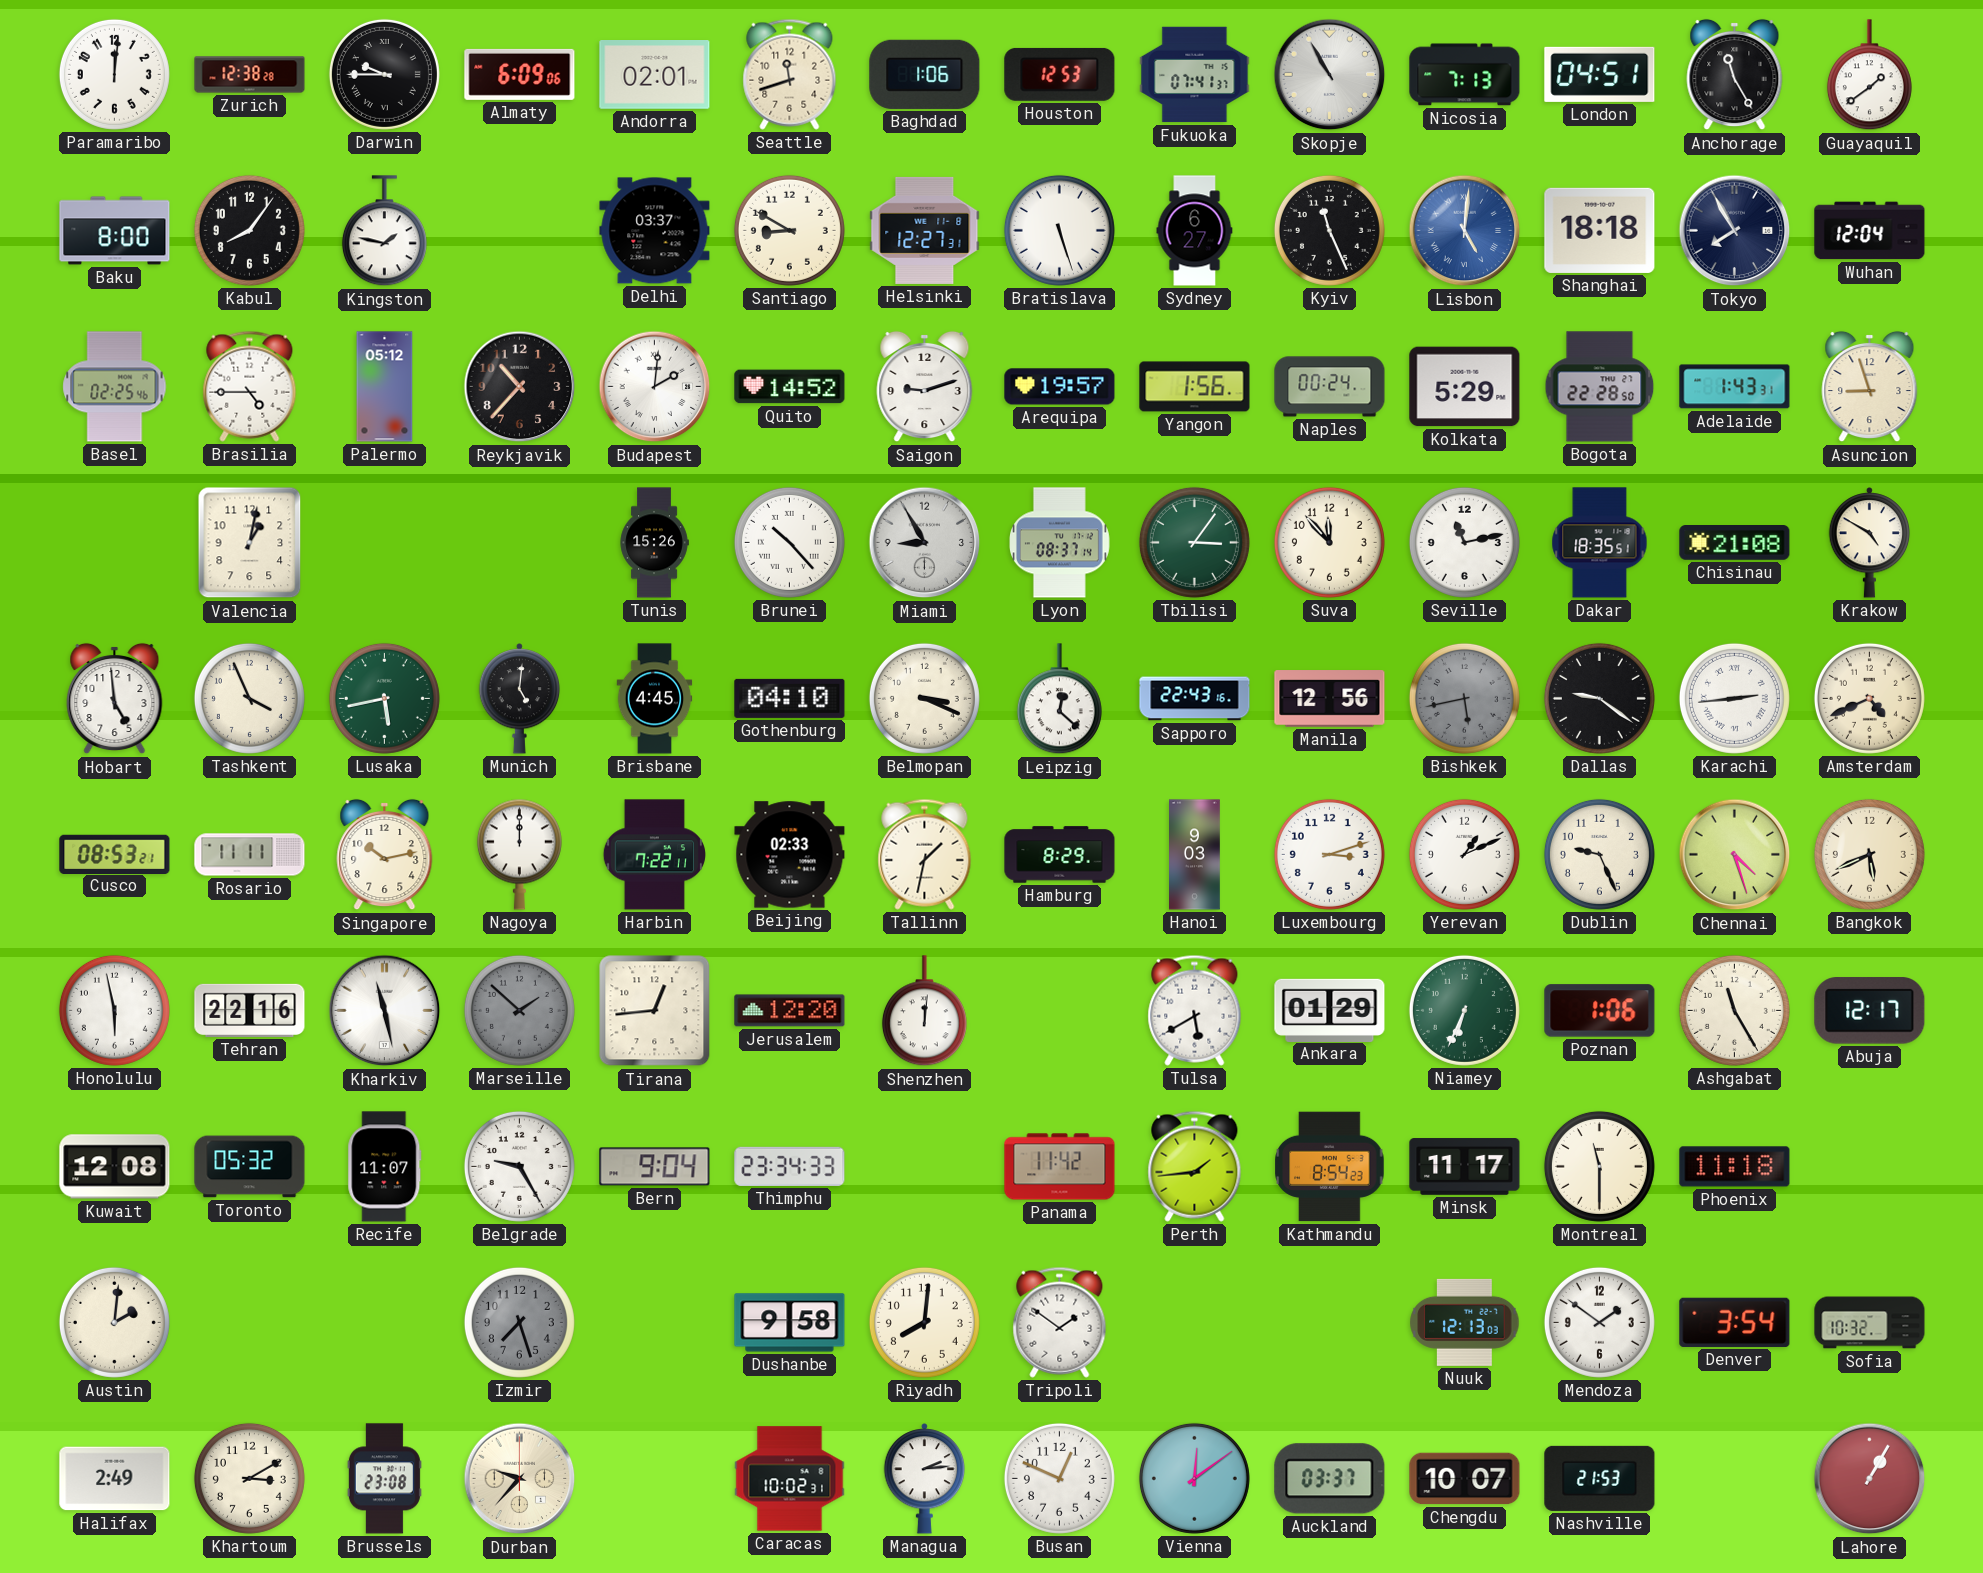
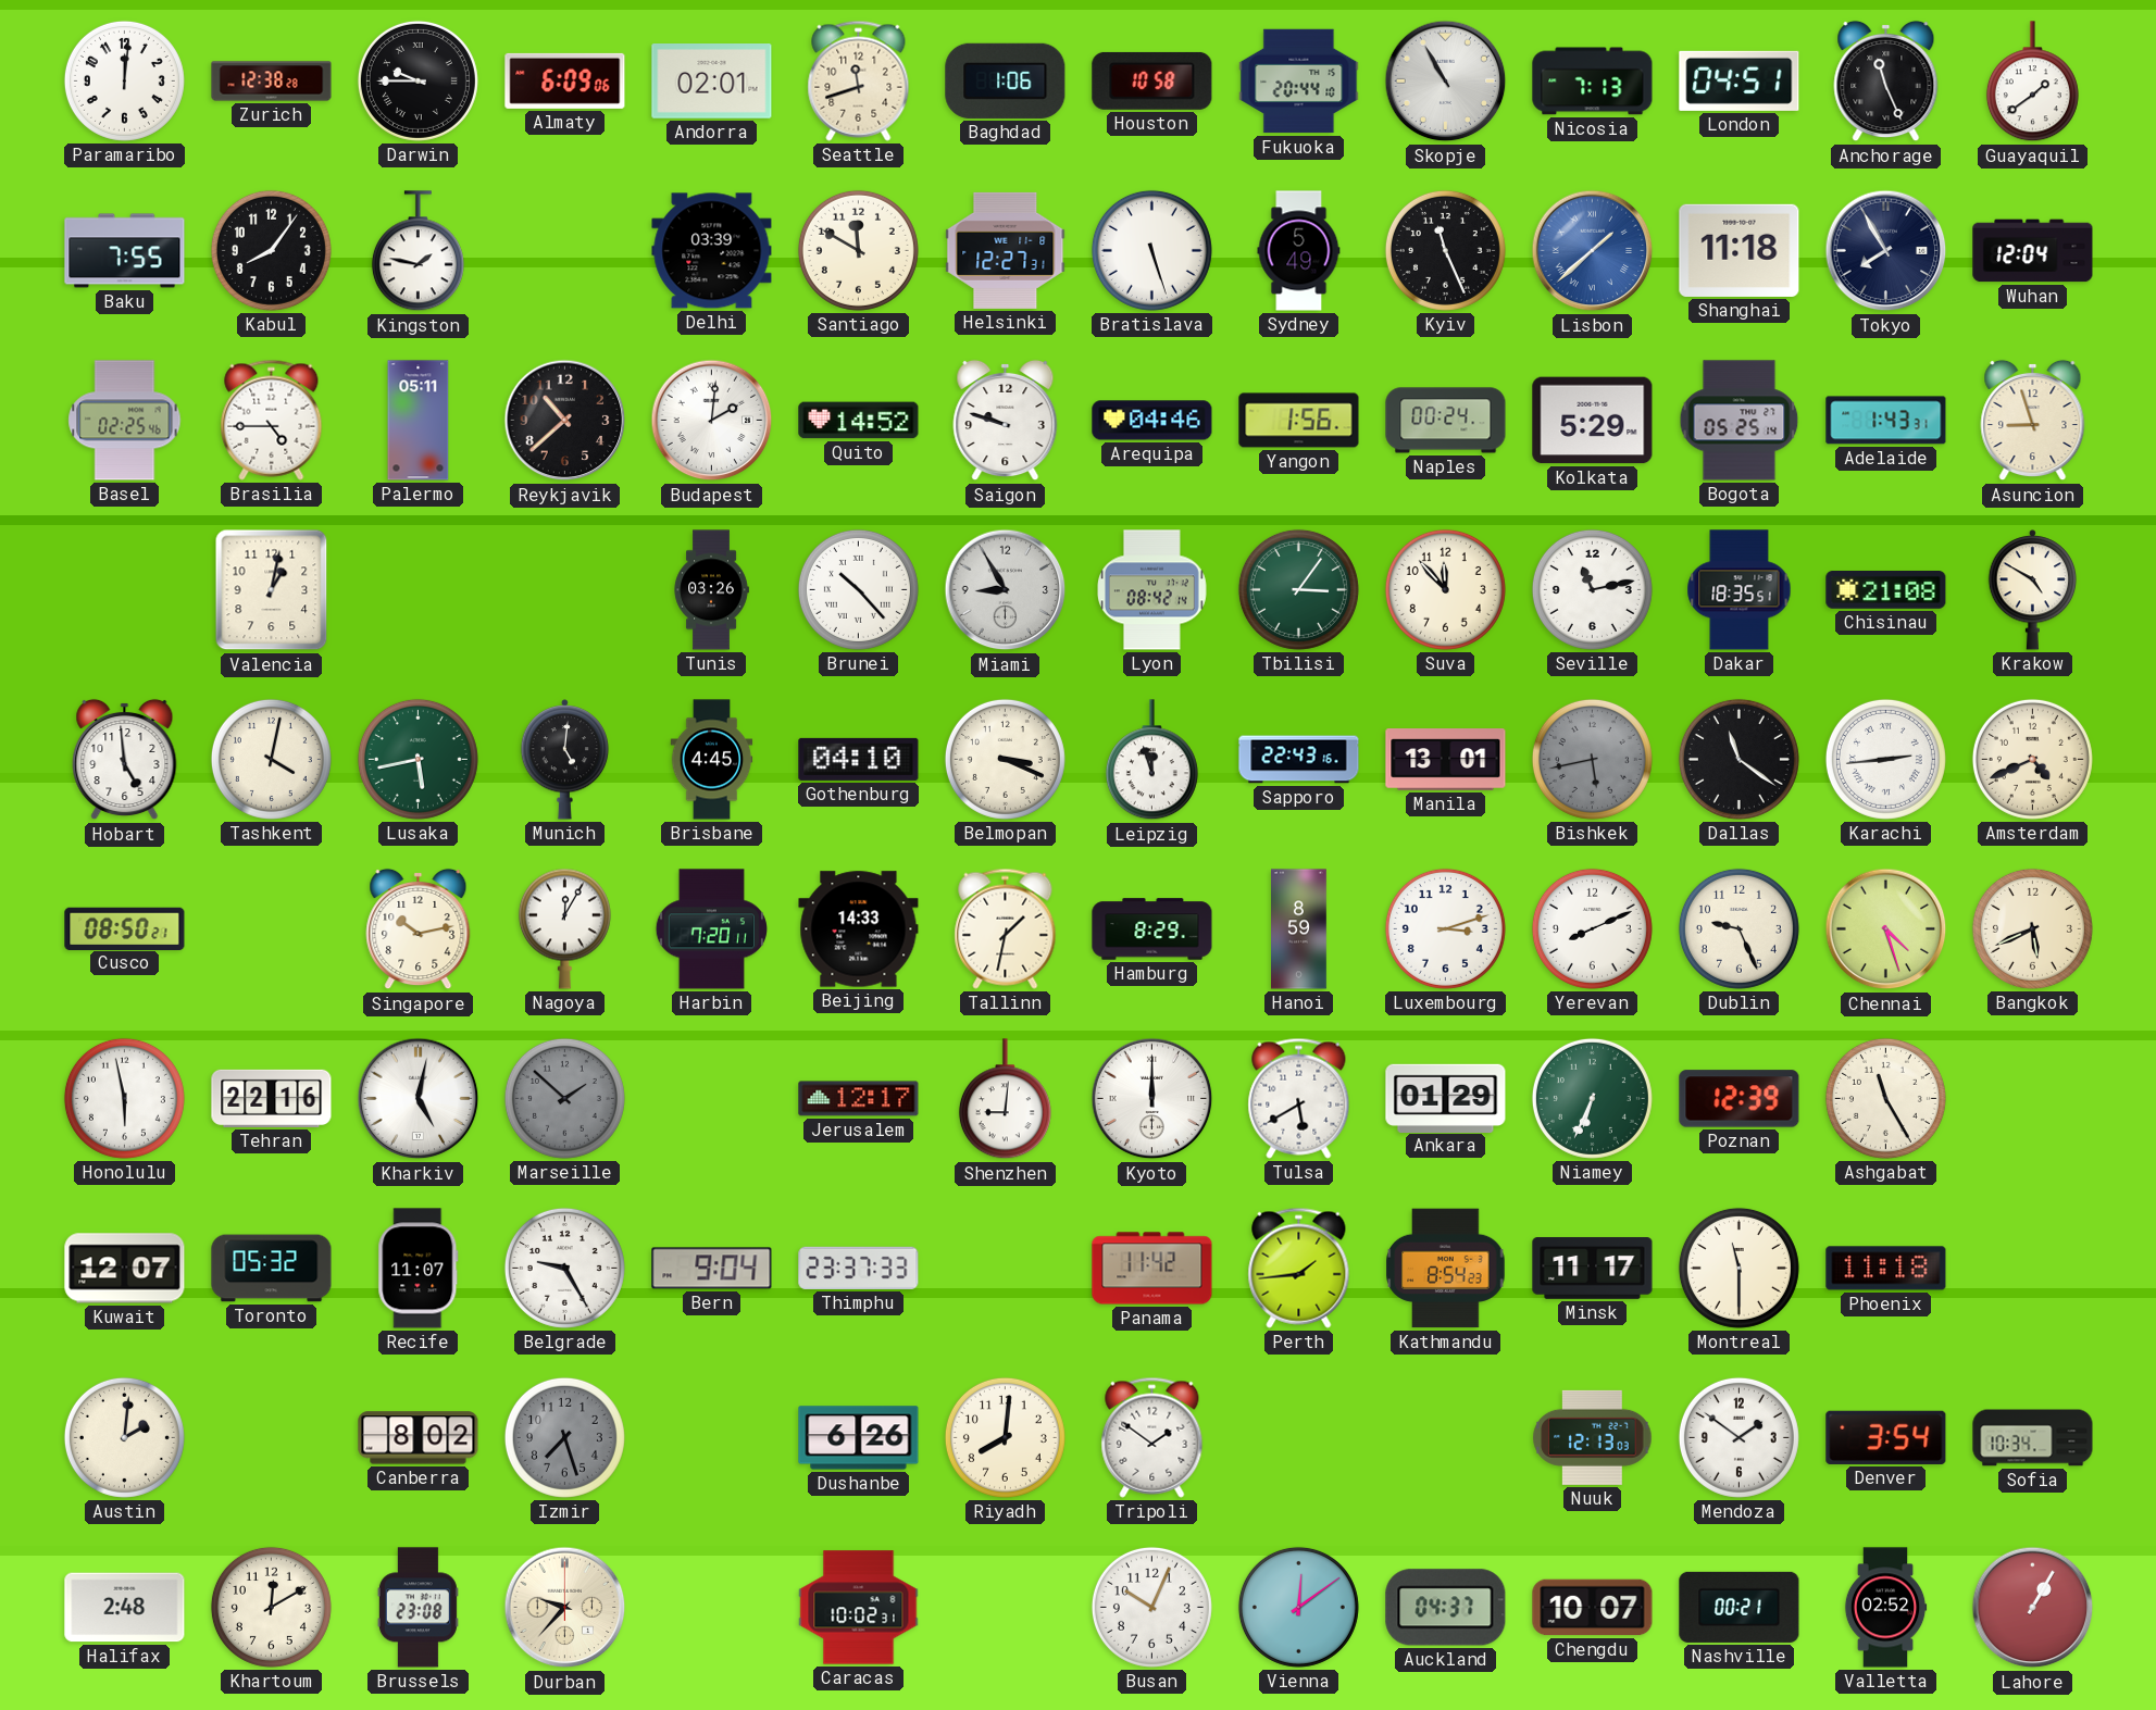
Houston: 12:53 -> 10:58 (1152, 80)
Fukuoka: 07:41 -> 20:44 (1299, 82)
Anchorage: 11:25 -> 11:26 (1886, 82)
Baku: 8:00 -> 7:55 (125, 251)
Delhi: 03:37 -> 03:39 (712, 251)
Santiago: 8:50 -> 11:50 (858, 250)
Sydney: 6:27 -> 5:49 (1299, 251)
Lisbon: 5:01 -> 1:38 (1593, 251)
Shanghai: 18:18 -> 11:18 (1740, 250)
Palermo: 05:12 -> 05:11 (419, 421)
Reykjavik: 10:37 -> 10:38 (565, 421)
Saigon: 9:12 -> 9:48 (1006, 421)
Arequipa: 19:57 -> 04:46 (1152, 421)
Bogota: 22:28 -> 05:25 (1740, 421)
Tunis: 15:26 -> 03:26 (711, 590)
Lyon: 08:37 -> 08:42 (1152, 590)
Tashkent: 3:56 -> 4:02 (271, 759)
Leipzig: 12:22 -> 11:57 (1151, 760)
Manila: 12:56 -> 13:01 (1446, 760)
Dallas: 9:21 -> 11:21 (1738, 759)
Cusco: 08:53 -> 08:50 (125, 928)
Rosario: 11:11 -> none (250, 855)
Nagoya: 12:00 -> 12:05 (564, 928)
Harbin: 7:22 -> 7:20 (711, 929)
Beijing: 02:33 -> 14:33 (859, 929)
Hanoi: 9:03 -> 8:59 (1299, 929)
Yerevan: 1:11 -> 8:11 (1592, 928)
Kharkiv: 11:28 -> 5:02 (419, 1099)
Tirana: 12:44 -> none (655, 1011)
Jerusalem: 12:20 -> 12:17 (859, 1099)
Shenzhen: 12:01 -> 9:01 (1005, 1099)
Kyoto: none -> 12:00 (1152, 1099)
Poznan: 1:06 -> 12:39 (1740, 1099)
Abuja: 12:17 -> none (1870, 1011)
Kuwait: 12:08 -> 12:07 (125, 1269)
Thimphu: 23:34 -> 23:37 (859, 1268)
Canberra: none -> 8:02 (419, 1438)
Dushanbe: 9:58 -> 6:26 (859, 1438)
Sofia: 10:32 -> 10:34 (2033, 1438)
Halifax: 2:49 -> 2:48 (125, 1608)
Khartoum: 3:10 -> 12:10 (271, 1607)
Managua: 2:14 -> none (925, 1479)
Busan: 12:49 -> 10:04 (1151, 1607)
Auckland: 03:37 -> 04:37 (1446, 1608)
Nashville: 21:53 -> 00:21 (1740, 1607)
Valletta: none -> 02:52 (1885, 1608)
